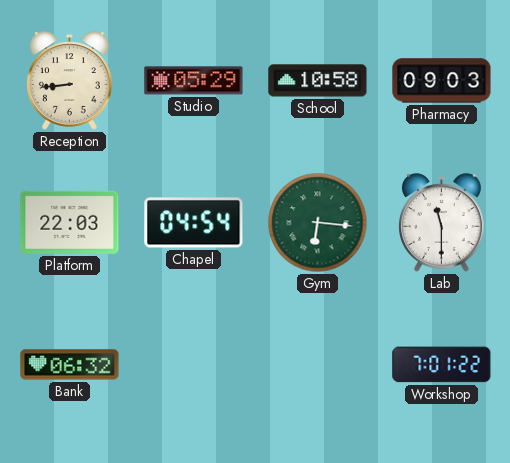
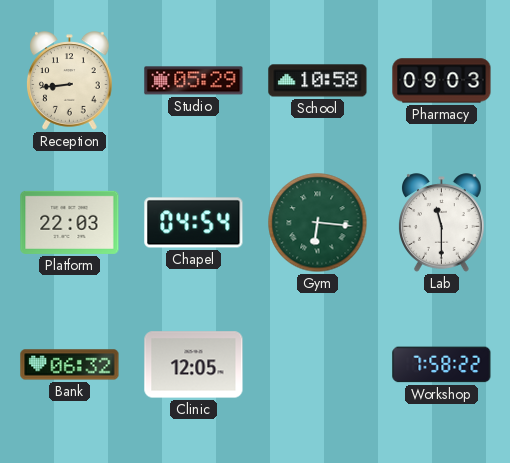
Clinic: none -> 12:05 (194, 365)
Workshop: 7:01 -> 7:58 (442, 365)
